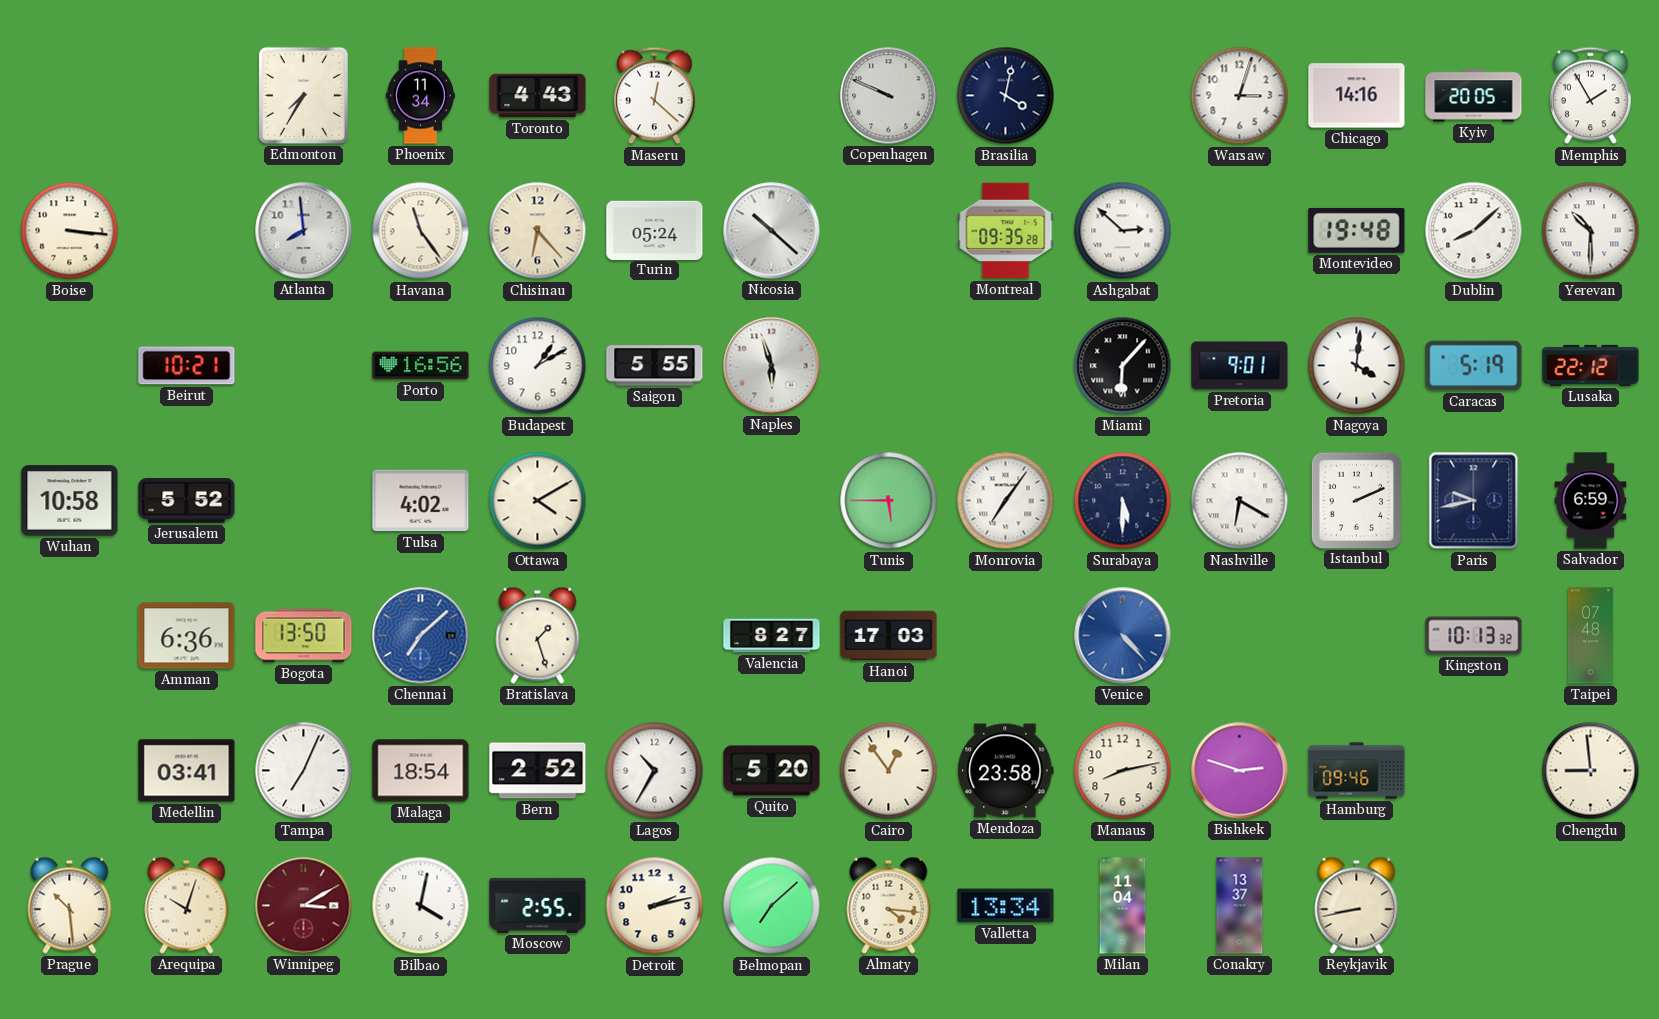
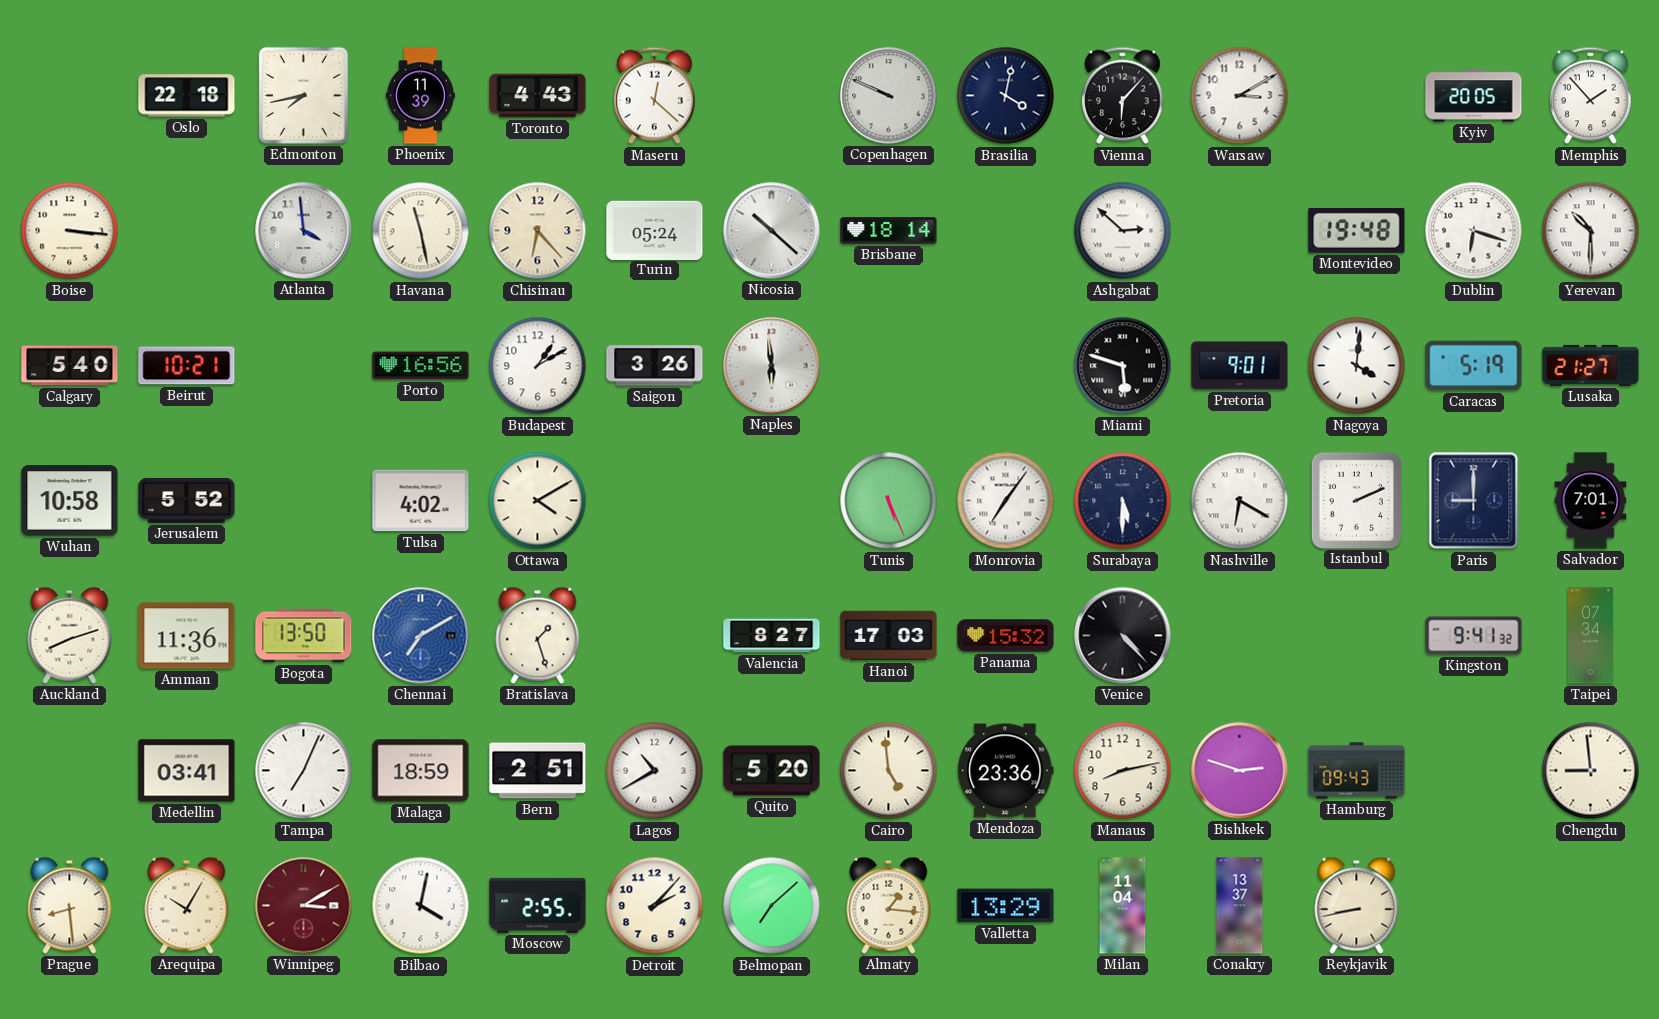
Oslo: none -> 22:18 (187, 96)
Edmonton: 7:35 -> 7:43 (303, 95)
Phoenix: 11:34 -> 11:39 (420, 96)
Vienna: none -> 6:07 (1123, 96)
Warsaw: 3:03 -> 3:10 (1240, 96)
Chicago: 14:16 -> none (1357, 96)
Memphis: 1:55 -> 1:53 (1591, 96)
Atlanta: 7:59 -> 3:59 (304, 231)
Havana: 11:24 -> 11:28 (421, 231)
Brisbane: none -> 18:14 (889, 231)
Montreal: 09:35 -> none (1006, 231)
Dublin: 8:08 -> 6:18 (1474, 231)
Calgary: none -> 5:40 (70, 366)
Saigon: 5:55 -> 3:26 (655, 366)
Naples: 5:57 -> 5:59 (772, 366)
Miami: 6:07 -> 5:48 (1123, 366)
Lusaka: 22:12 -> 21:27 (1591, 365)
Tunis: 5:45 -> 5:26 (889, 501)
Paris: 9:43 -> 9:00 (1474, 501)
Salvador: 6:59 -> 7:01 (1591, 501)
Auckland: none -> 8:12 (70, 635)
Amman: 6:36 -> 11:36 (187, 636)
Chennai: 7:08 -> 7:10 (421, 636)
Panama: none -> 15:32 (1006, 636)
Venice dial: blue -> black (1123, 636)
Kingston: 10:13 -> 9:41 (1474, 636)
Taipei: 07:48 -> 07:34 (1590, 636)
Malaga: 18:54 -> 18:59 (421, 771)
Bern: 2:52 -> 2:51 (538, 771)
Lagos: 10:35 -> 10:40 (655, 771)
Cairo: 12:54 -> 4:59 (889, 771)
Mendoza: 23:58 -> 23:36 (1006, 771)
Hamburg: 09:46 -> 09:43 (1357, 771)
Prague: 10:29 -> 8:29 (70, 905)
Arequipa: 10:03 -> 10:05 (187, 905)
Detroit: 2:13 -> 2:07 (655, 906)
Almaty: 4:16 -> 1:16 (889, 905)
Valletta: 13:34 -> 13:29 (1006, 906)
